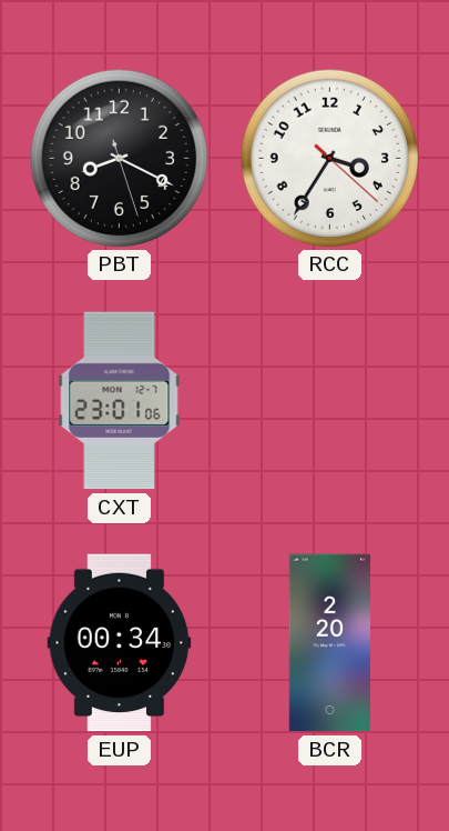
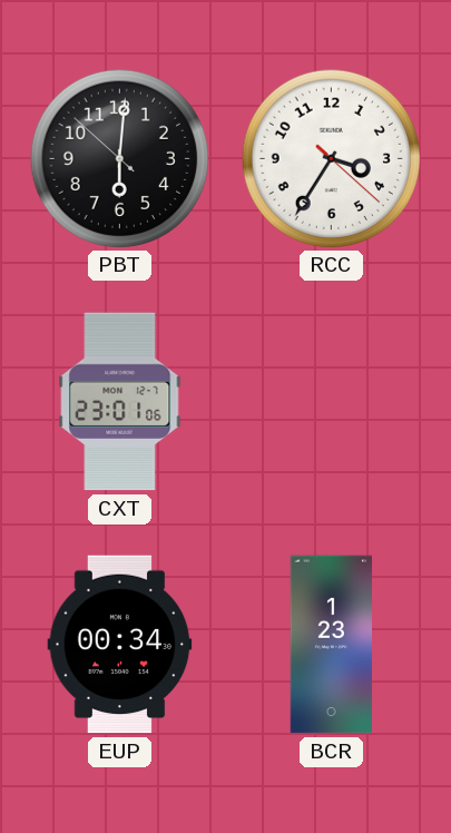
PBT: 8:19 -> 6:00 (119, 158)
BCR: 2:20 -> 1:23 (331, 645)
